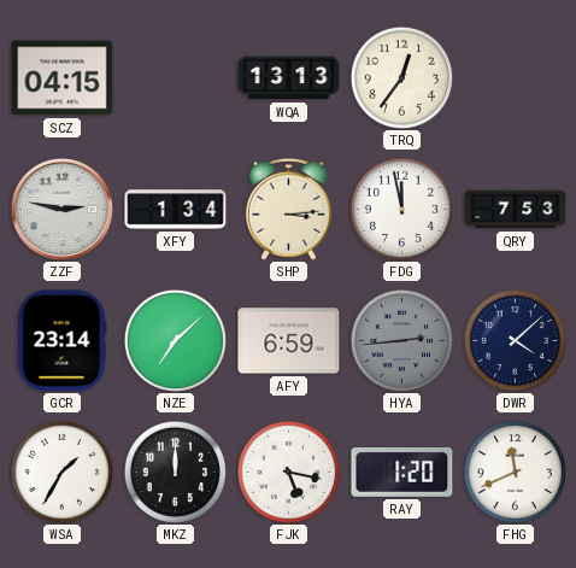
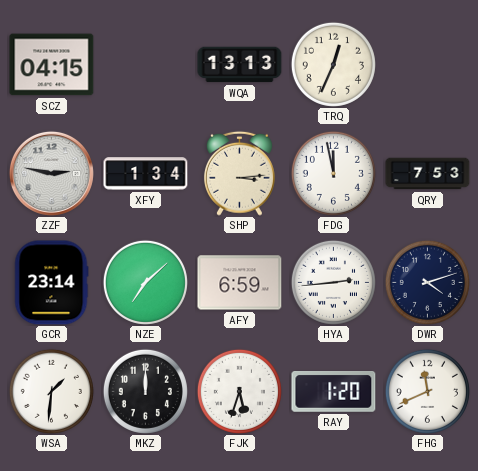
TRQ: 12:36 -> 12:34 (333, 64)
HYA dial: grey -> white (333, 282)
DWR: 4:08 -> 4:12 (427, 282)
WSA: 1:35 -> 1:31 (51, 391)
FJK: 5:17 -> 5:33 (239, 391)
